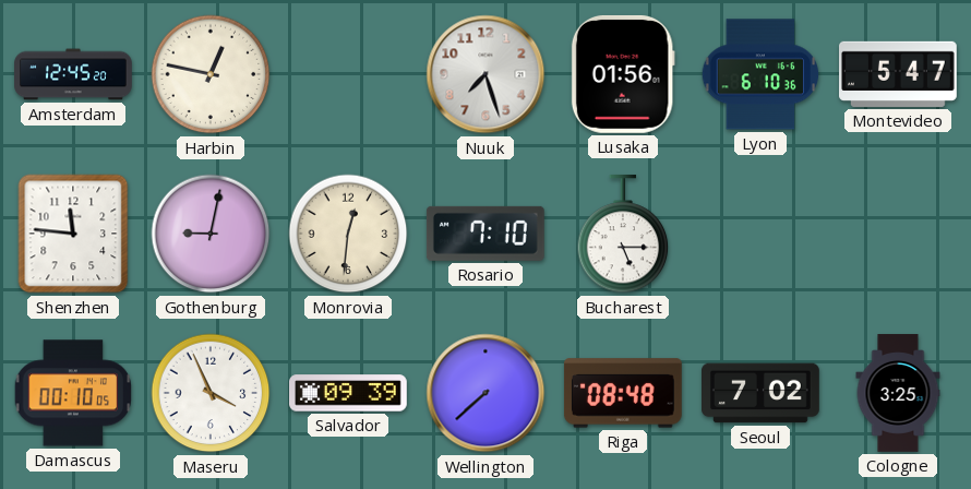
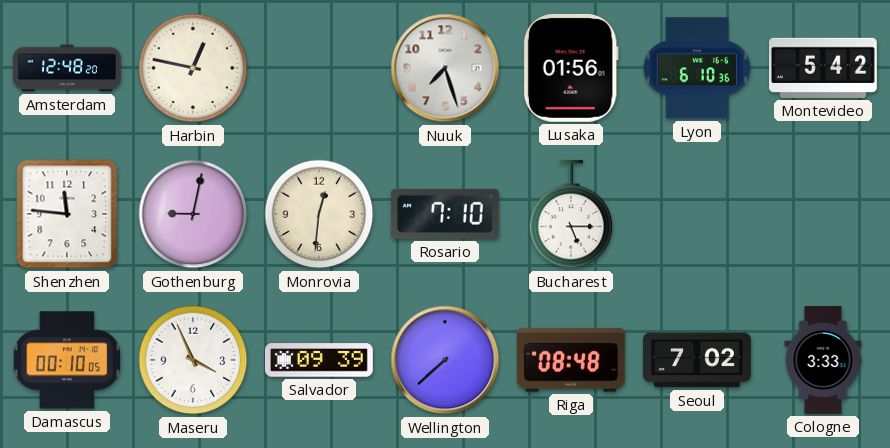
Amsterdam: 12:45 -> 12:48 (67, 68)
Montevideo: 5:47 -> 5:42 (824, 68)
Cologne: 3:25 -> 3:33 (823, 360)
